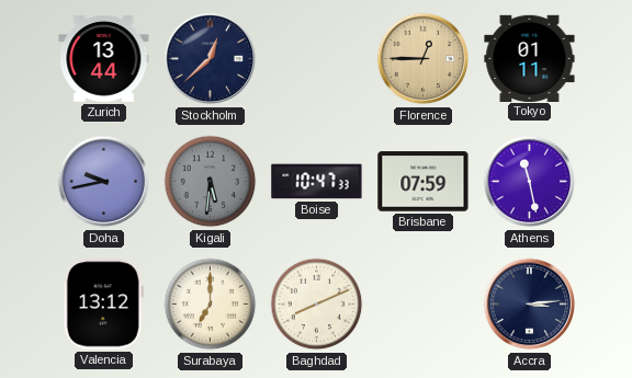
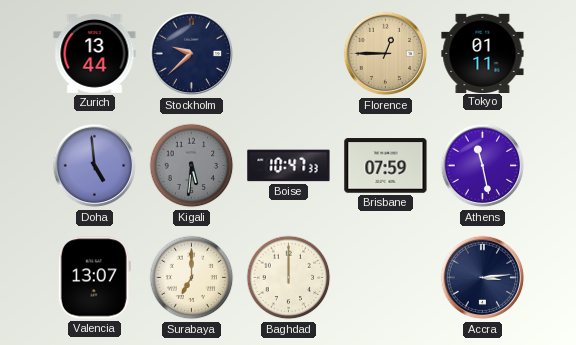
Stockholm: 12:38 -> 9:38 (192, 54)
Doha: 9:43 -> 4:59 (95, 166)
Valencia: 13:12 -> 13:07 (94, 278)
Baghdad: 8:11 -> 12:00 (289, 278)
